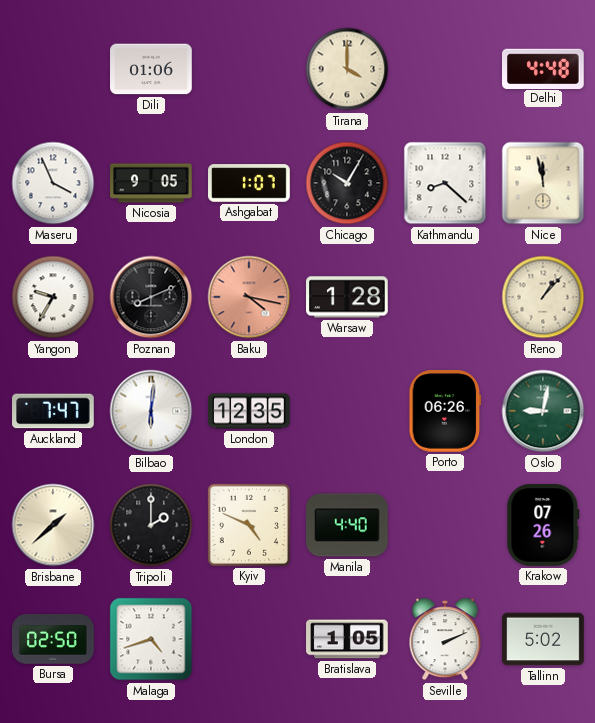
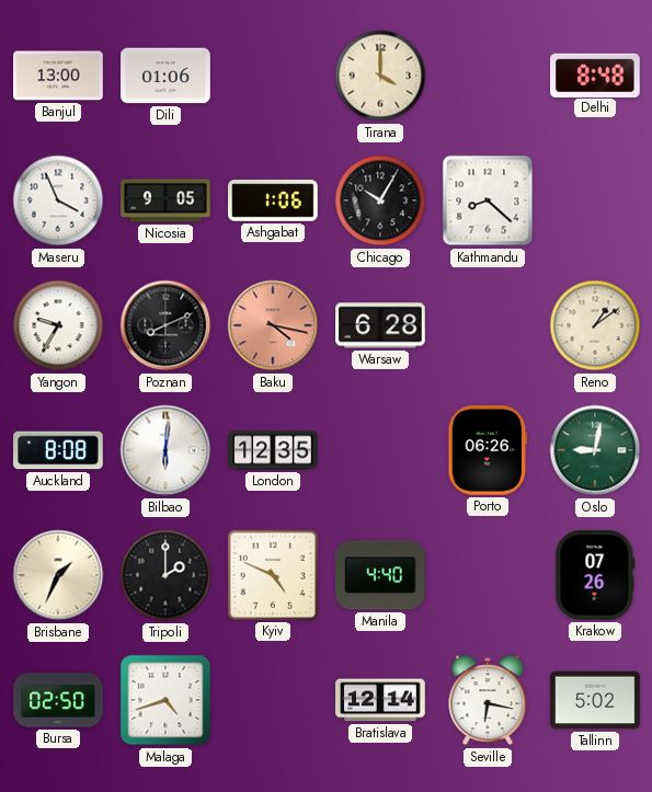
Banjul: none -> 13:00 (58, 76)
Delhi: 4:48 -> 8:48 (596, 74)
Ashgabat: 1:07 -> 1:06 (273, 200)
Nice: 11:58 -> none (543, 183)
Warsaw: 1:28 -> 6:28 (380, 325)
Reno: 1:07 -> 1:09 (595, 325)
Auckland: 7:47 -> 8:08 (58, 450)
Brisbane: 1:38 -> 1:34 (58, 575)
Bratislava: 1:05 -> 12:14 (380, 700)
Seville: 2:11 -> 6:17 (488, 700)
